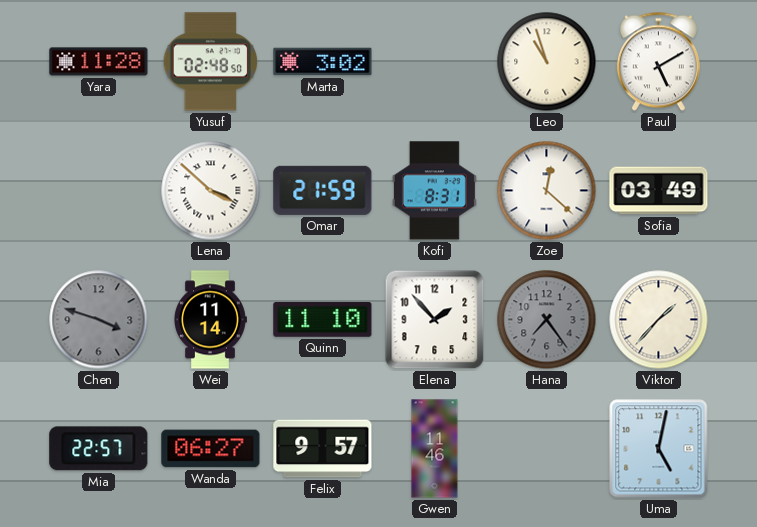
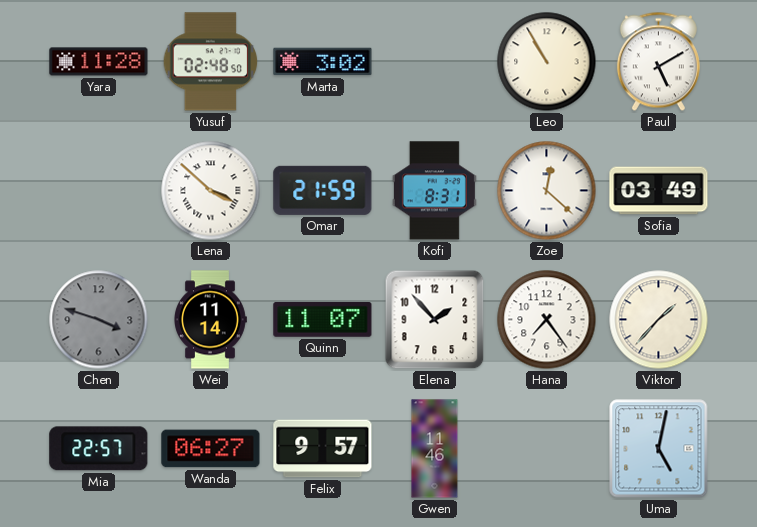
Leo: 10:57 -> 10:55 (547, 62)
Quinn: 11:10 -> 11:07 (323, 319)
Hana dial: grey -> white (547, 320)
